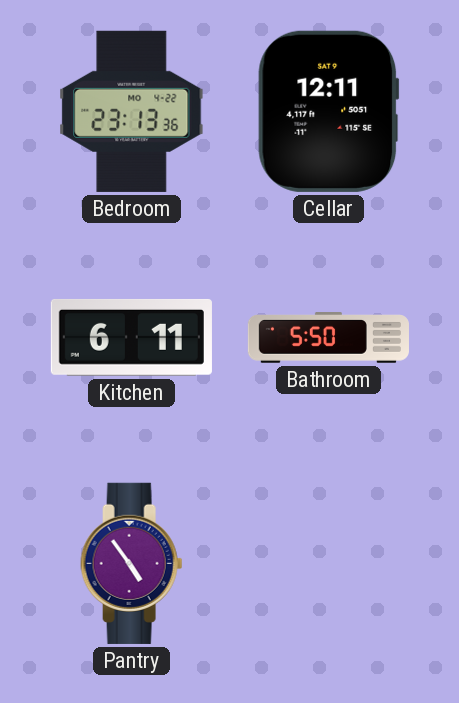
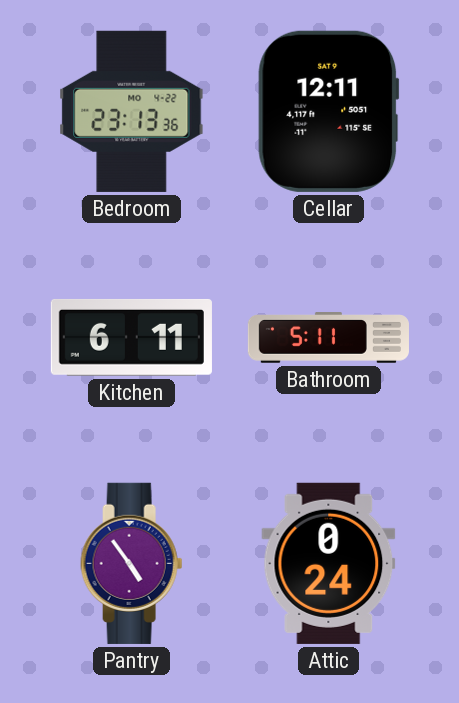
Bathroom: 5:50 -> 5:11 (328, 338)
Attic: none -> 0:24 (329, 563)
